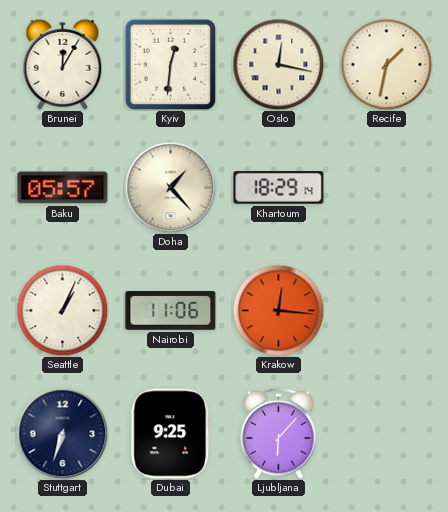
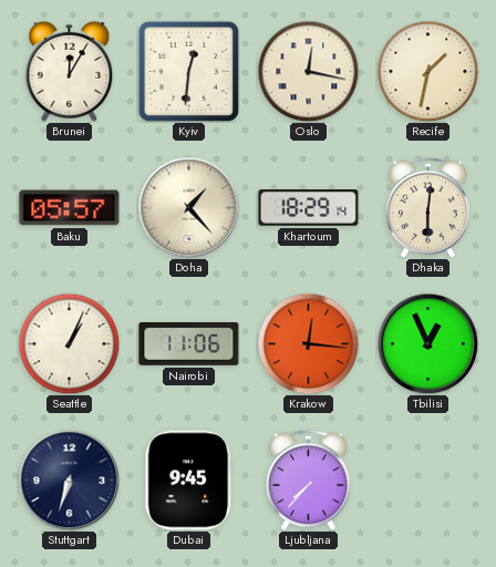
Dhaka: none -> 6:01 (428, 207)
Tbilisi: none -> 12:56 (427, 343)
Dubai: 9:25 -> 9:45 (189, 481)
Ljubljana: 6:07 -> 7:37 (309, 480)
